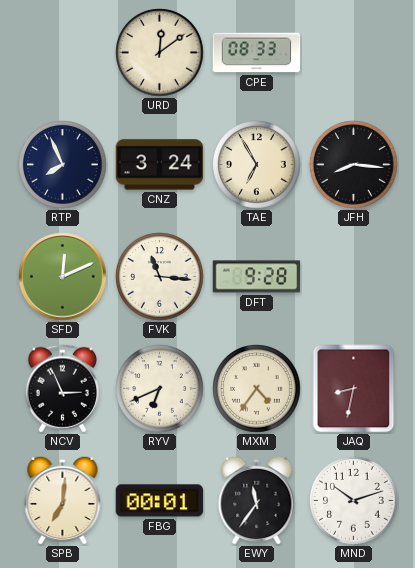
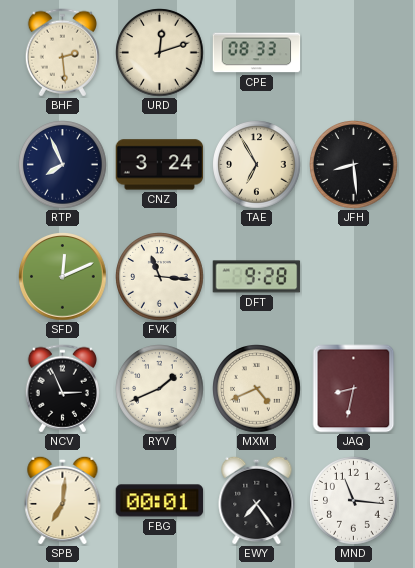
BHF: none -> 2:29 (62, 53)
URD: 12:09 -> 12:12 (160, 53)
JFH: 8:16 -> 8:29 (354, 165)
RYV: 6:41 -> 1:41 (160, 389)
MXM: 4:36 -> 4:41 (257, 389)
EWY: 11:36 -> 7:24 (257, 500)
MND: 10:12 -> 11:16 (354, 501)
